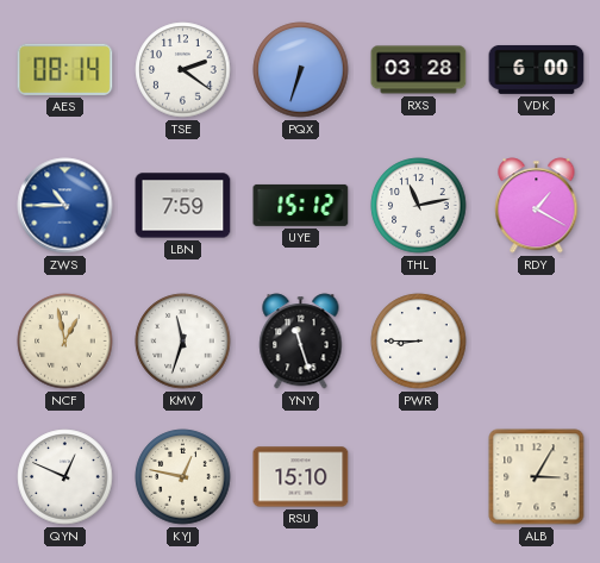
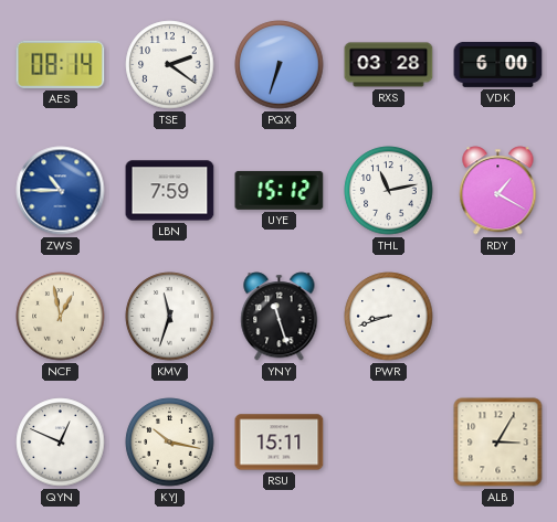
PWR: 8:45 -> 8:42 (389, 317)
KYJ: 12:47 -> 10:17 (170, 443)
RSU: 15:10 -> 15:11 (280, 443)
